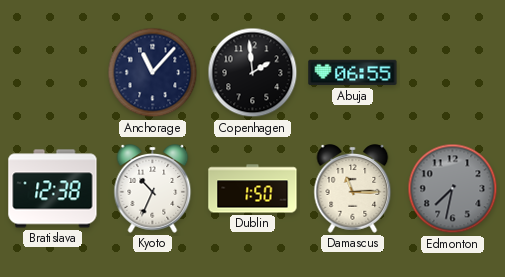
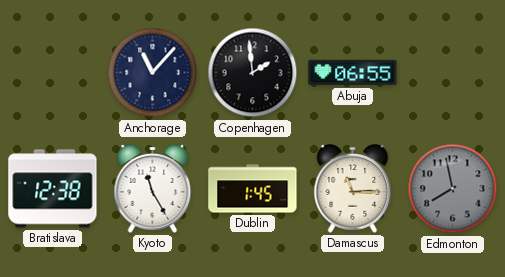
Kyoto: 10:34 -> 11:25 (153, 189)
Dublin: 1:50 -> 1:45 (253, 189)
Edmonton: 7:32 -> 7:58 (453, 189)
